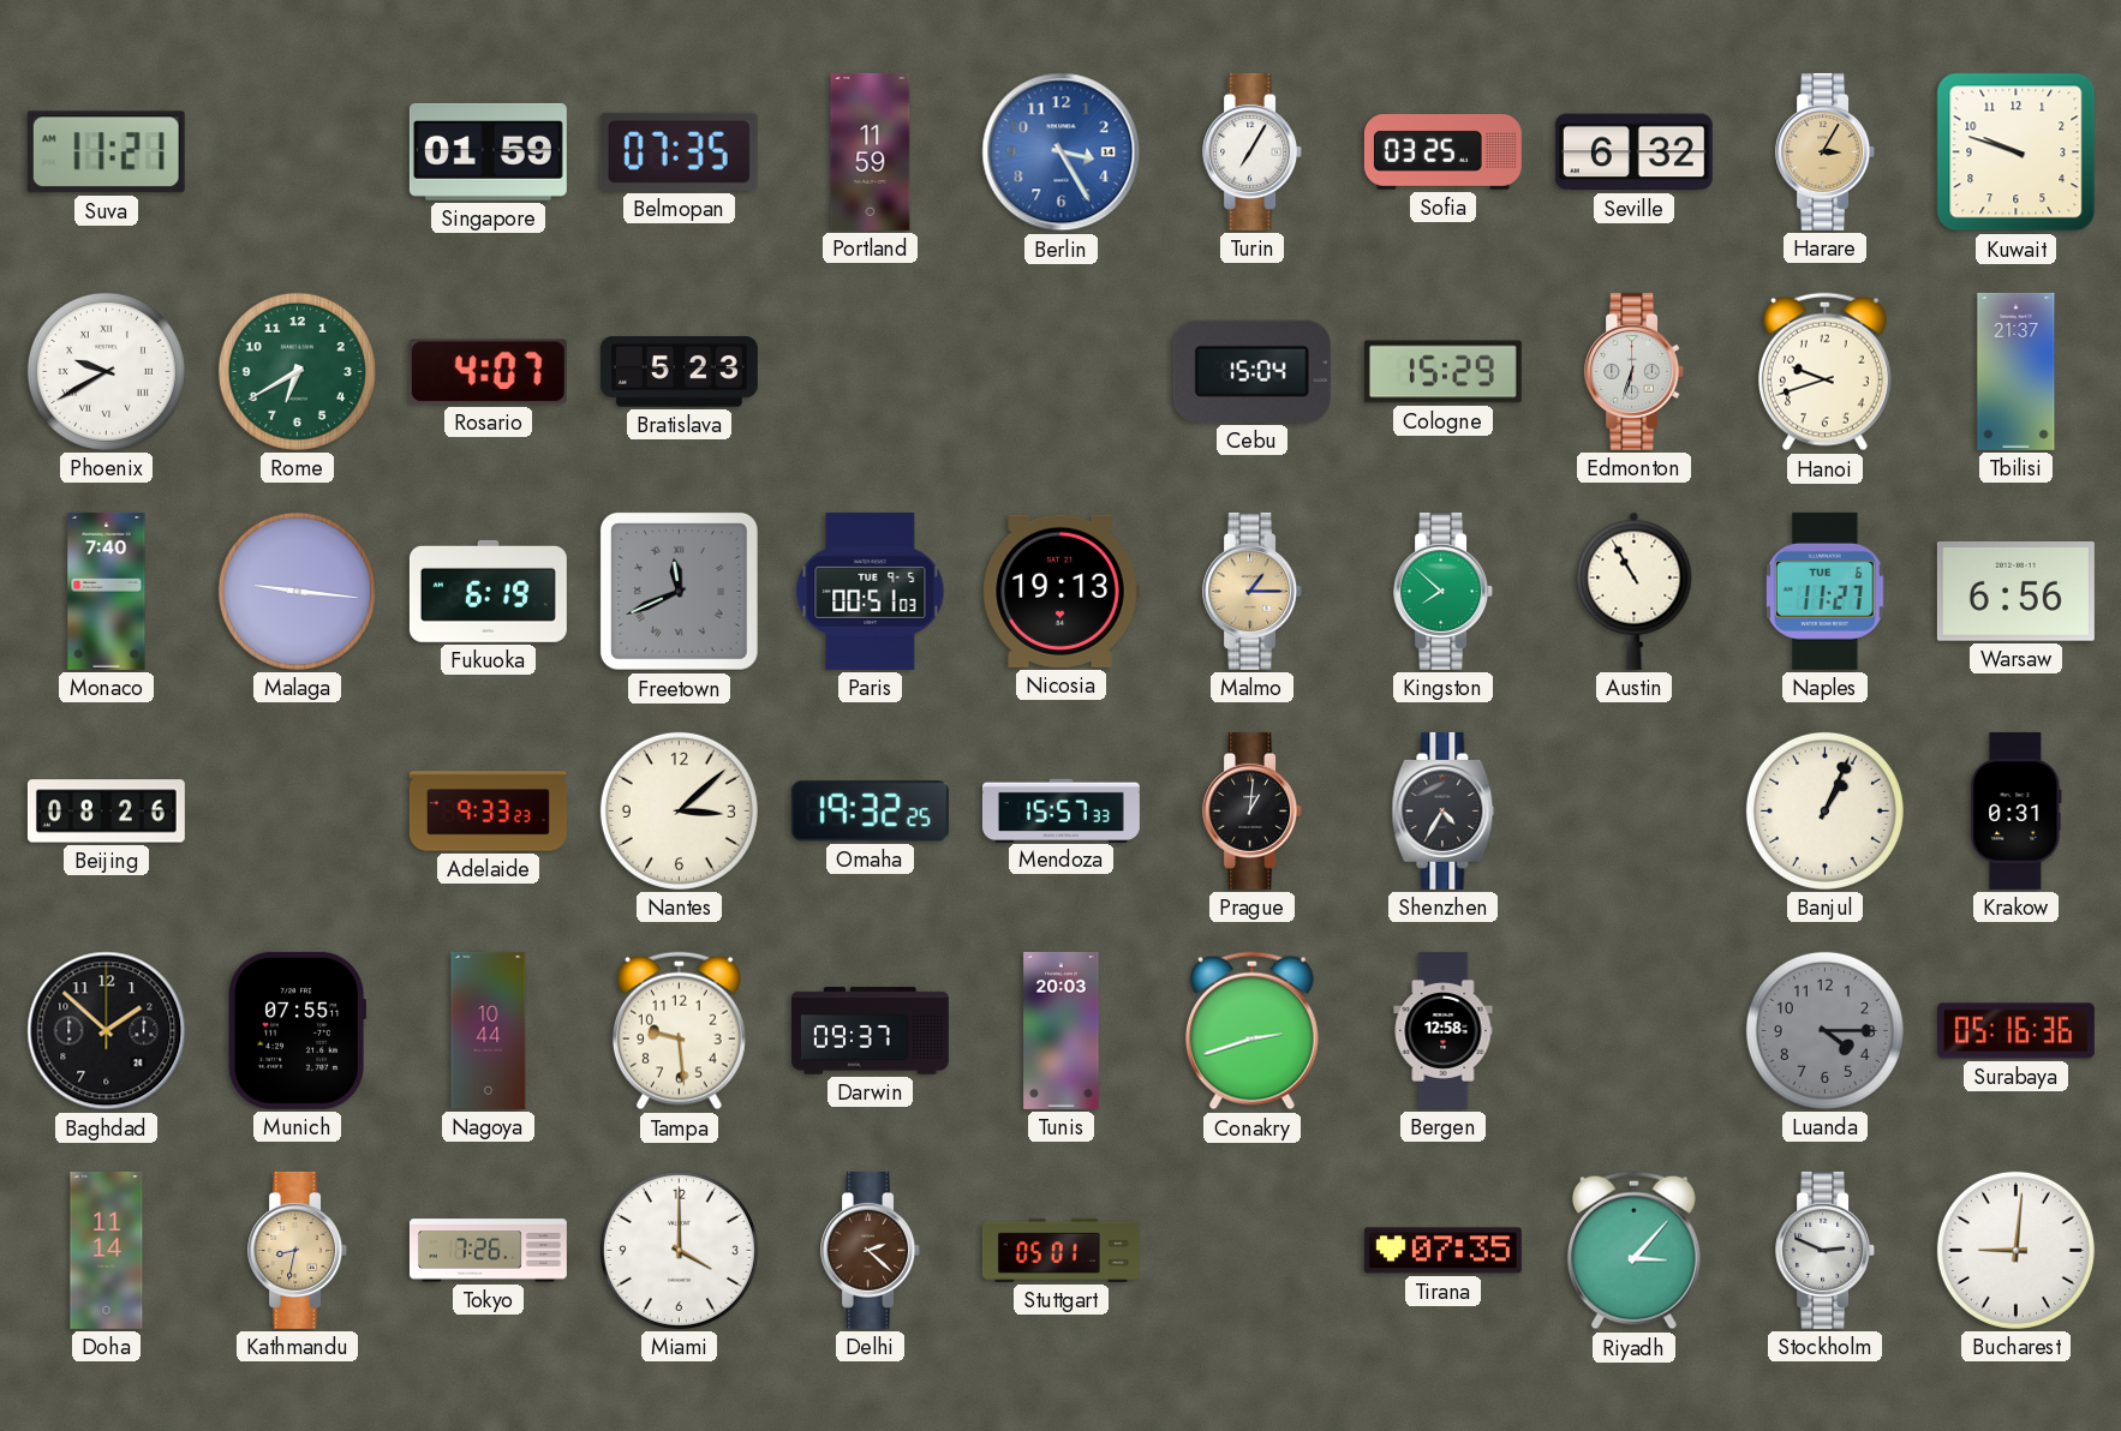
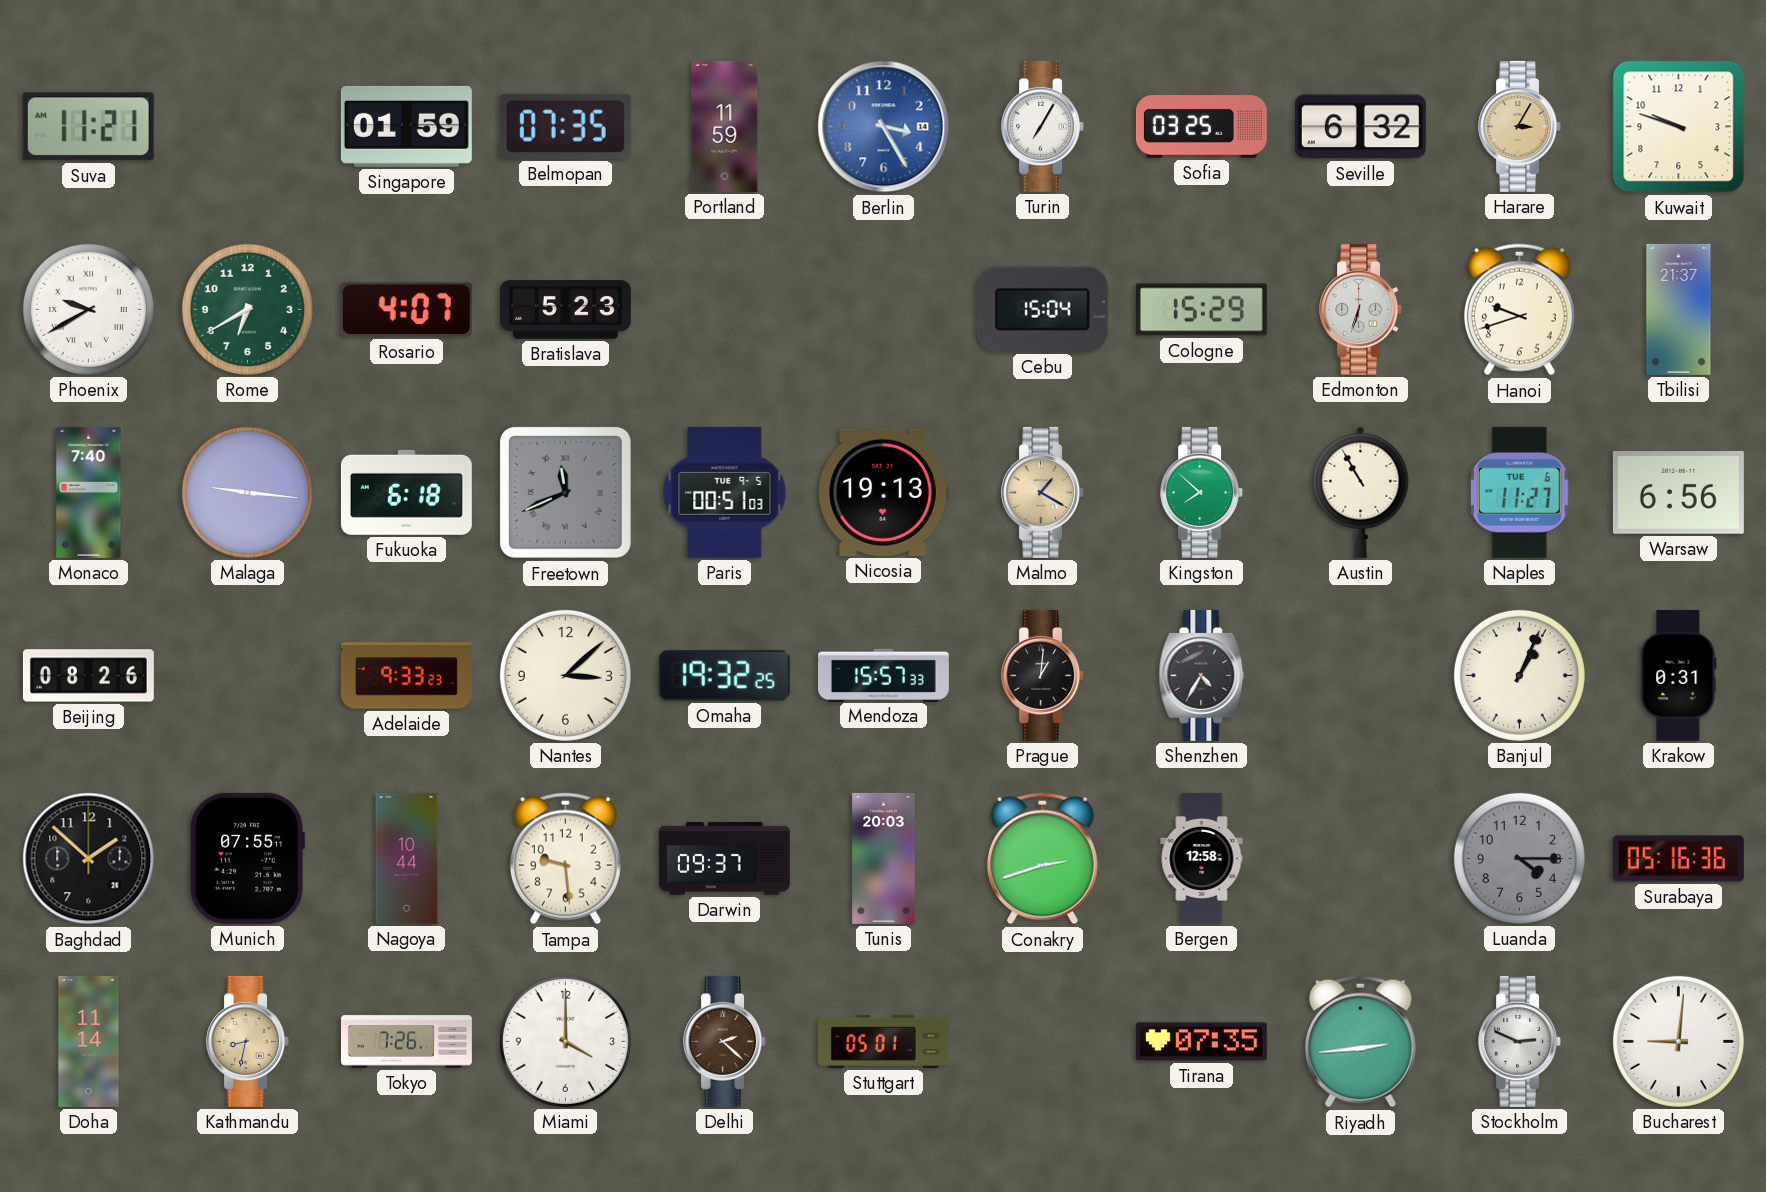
Fukuoka: 6:19 -> 6:18 (406, 492)
Malmo: 1:15 -> 1:20 (1043, 492)
Riyadh: 3:07 -> 2:44 (1360, 1042)
